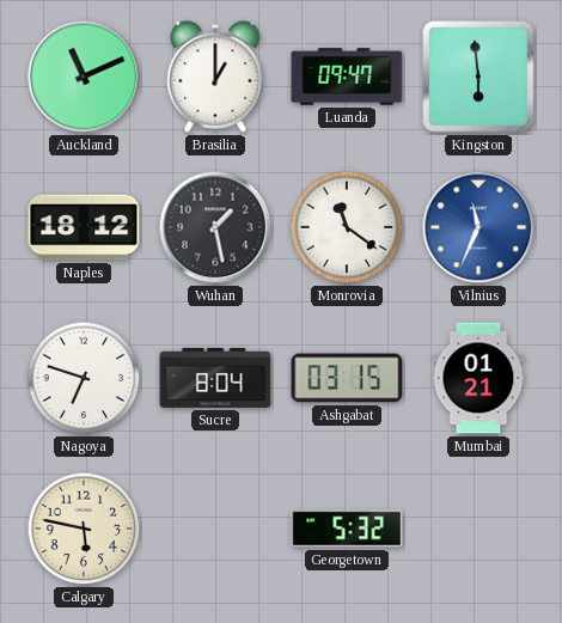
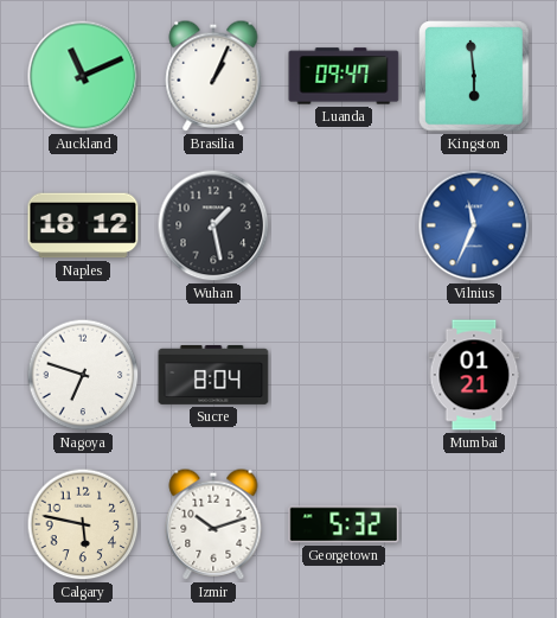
Brasilia: 1:00 -> 1:04 (213, 76)
Monrovia: 11:21 -> none (347, 227)
Ashgabat: 03:15 -> none (347, 378)
Izmir: none -> 10:12 (213, 524)
